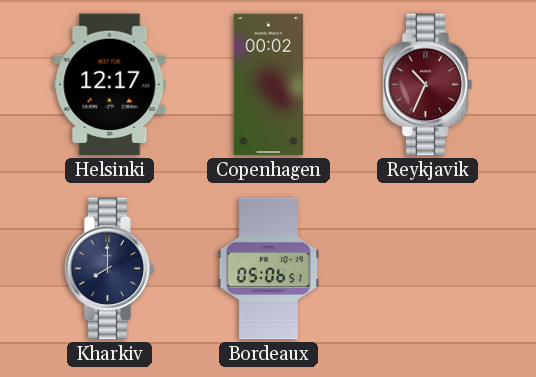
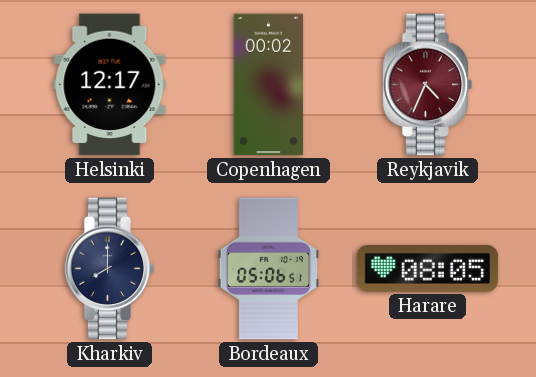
Reykjavik: 10:34 -> 4:34 (428, 85)
Harare: none -> 08:05 (428, 268)
